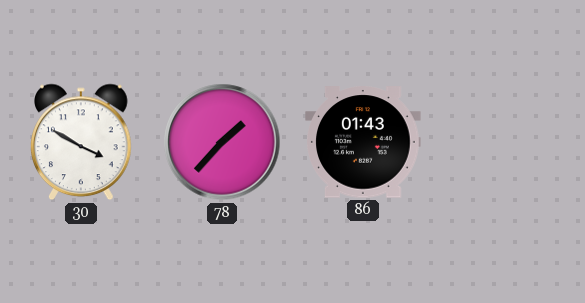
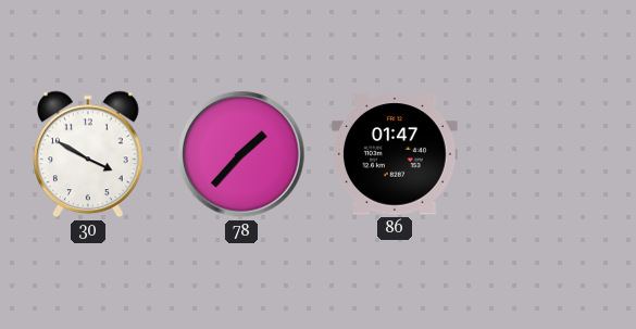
86: 01:43 -> 01:47 (395, 154)
